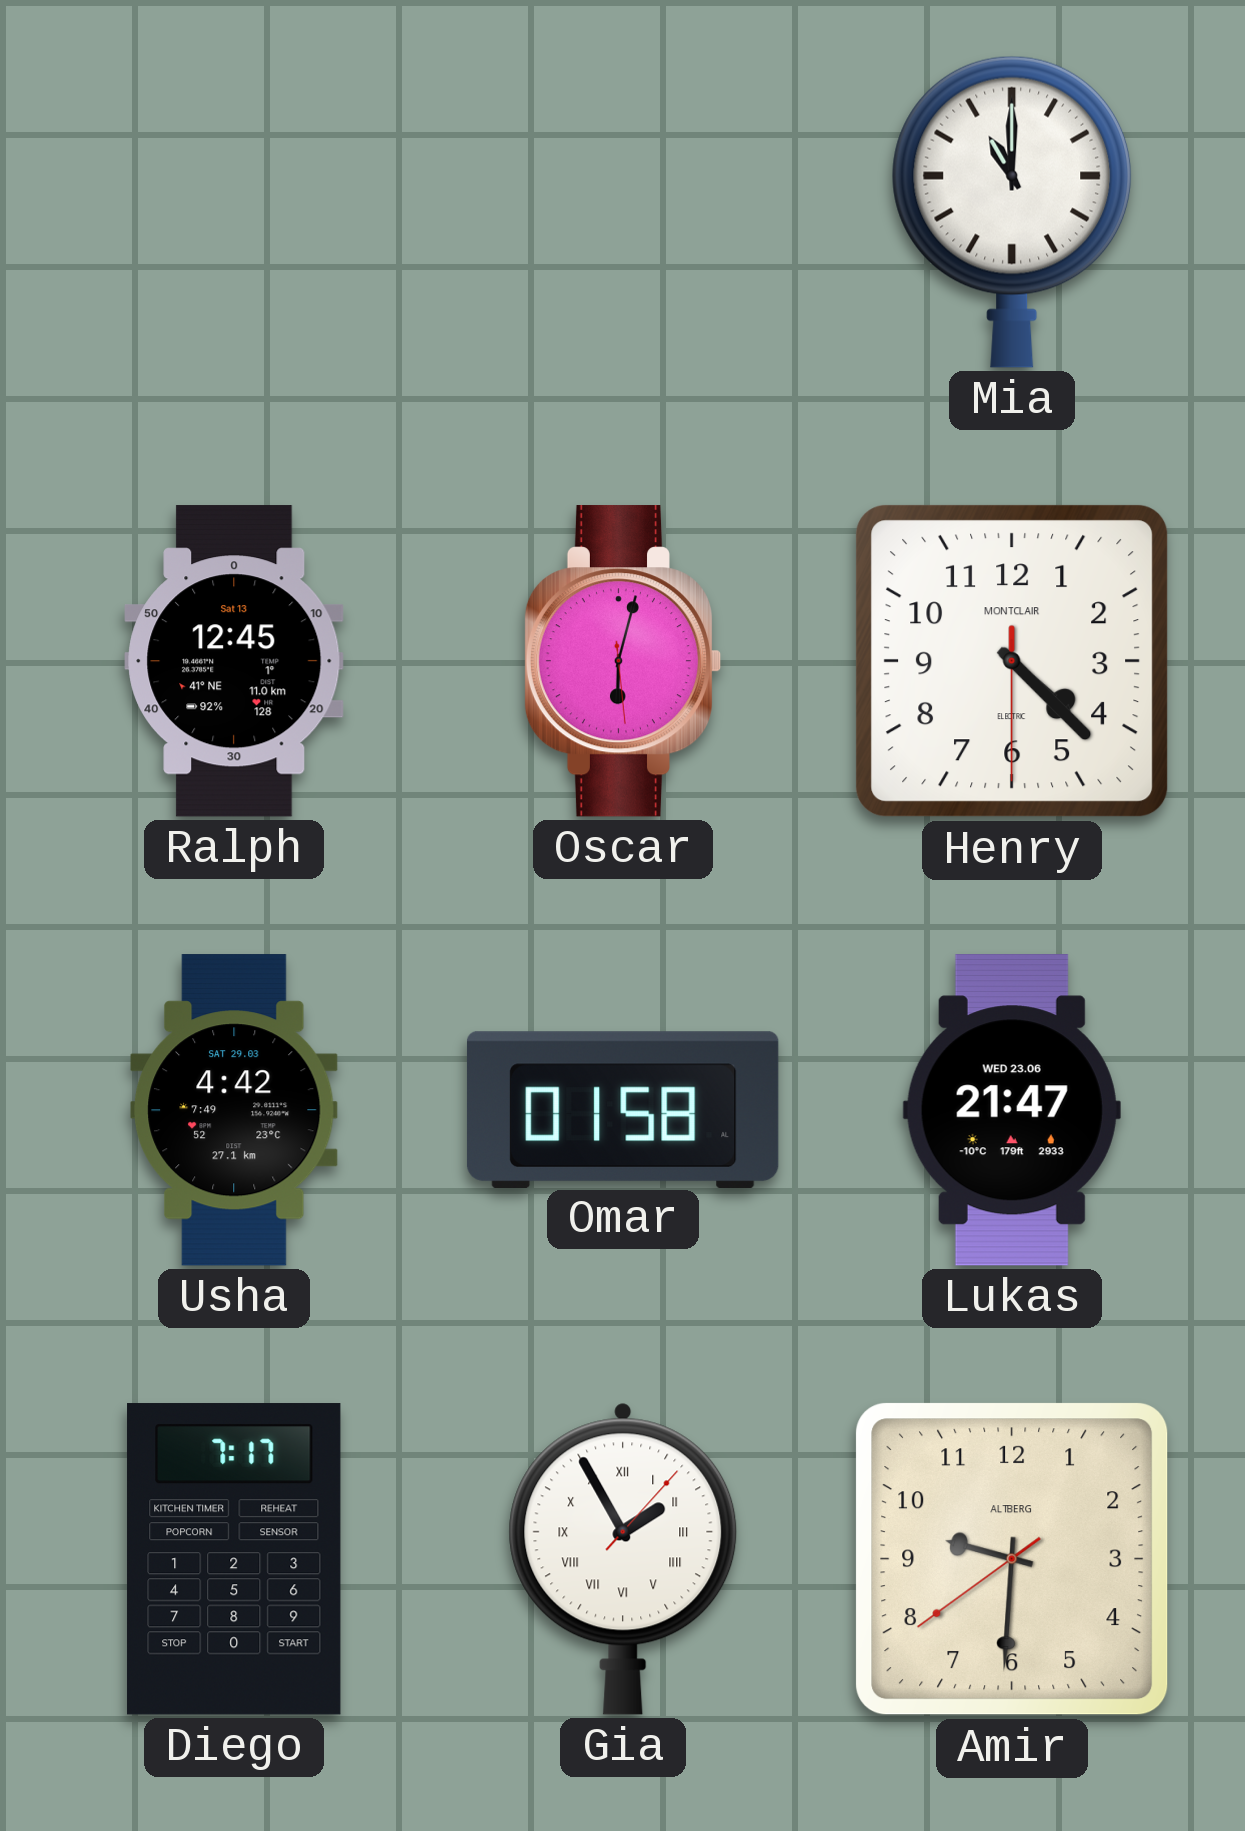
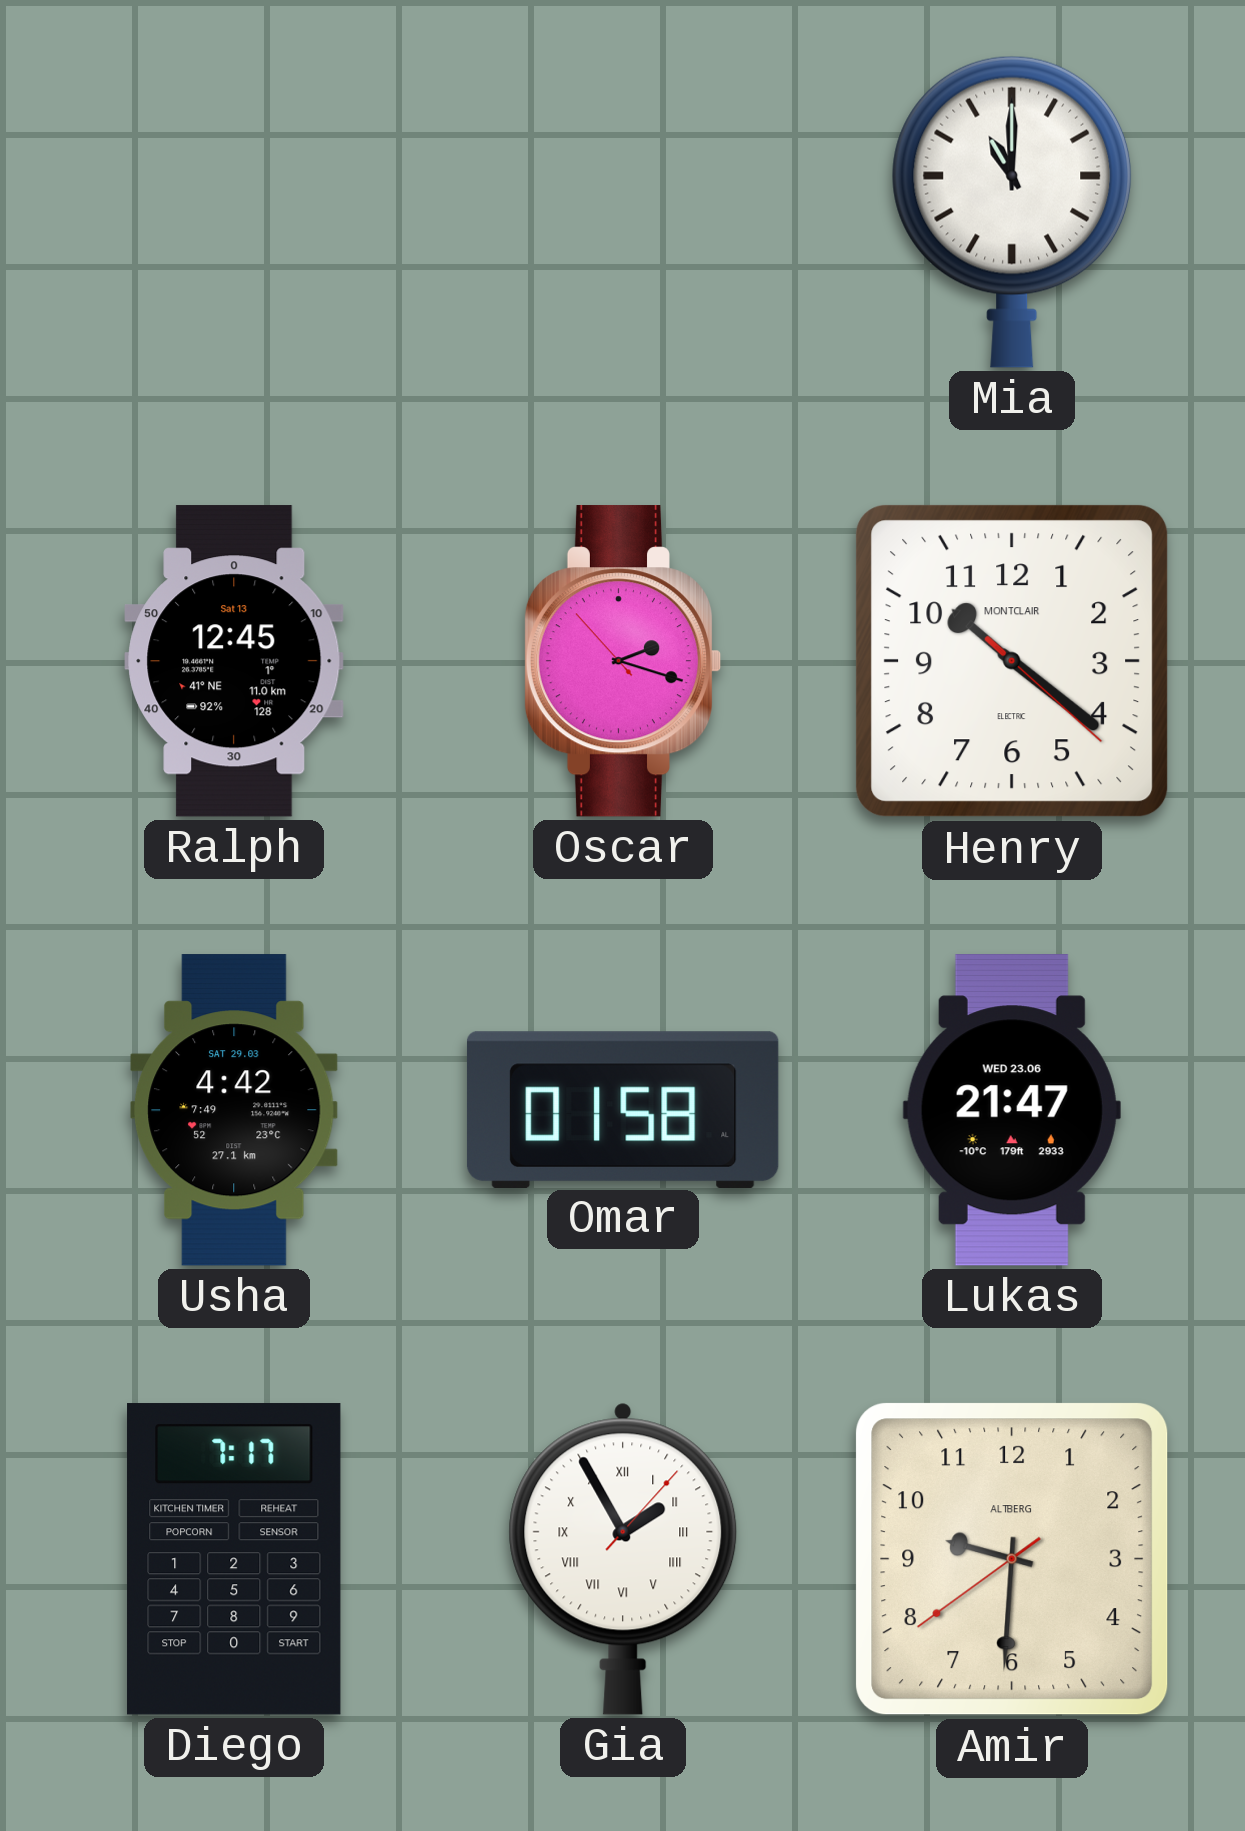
Oscar: 6:02 -> 2:17 (623, 661)
Henry: 4:22 -> 10:21 (1012, 661)
